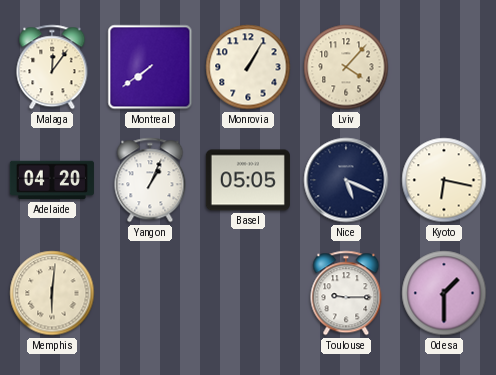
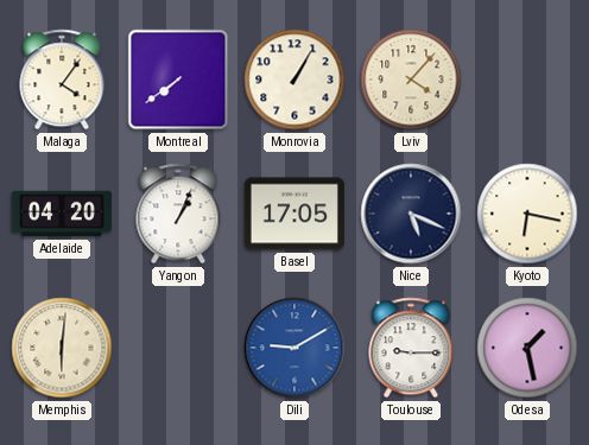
Malaga: 12:06 -> 4:06 (62, 80)
Basel: 05:05 -> 17:05 (294, 214)
Dili: none -> 9:10 (294, 348)
Odesa: 1:30 -> 1:28 (527, 348)
